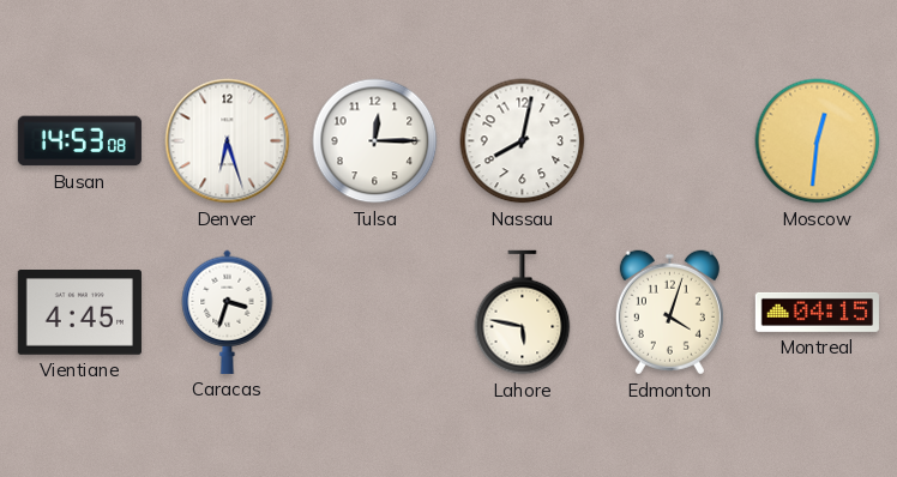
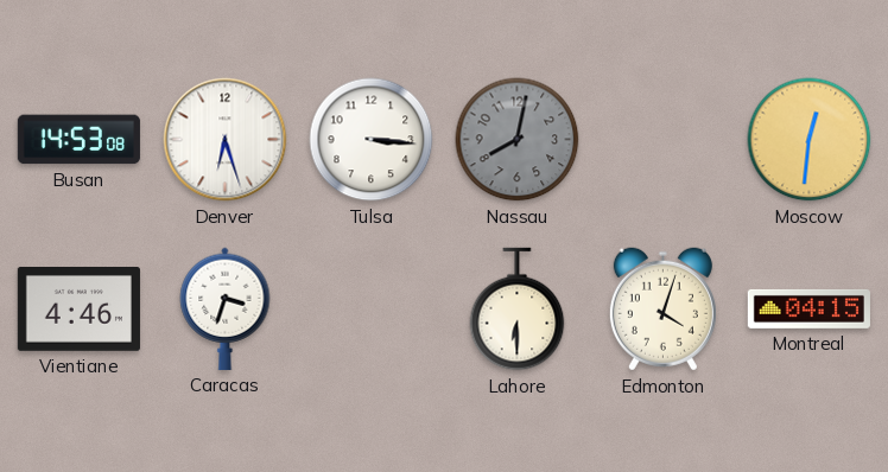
Tulsa: 12:15 -> 3:16 (372, 140)
Nassau dial: white -> grey (518, 140)
Vientiane: 4:45 -> 4:46 (78, 310)
Lahore: 5:47 -> 6:30 (518, 310)
